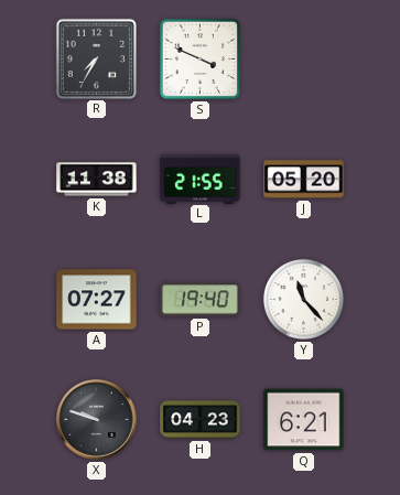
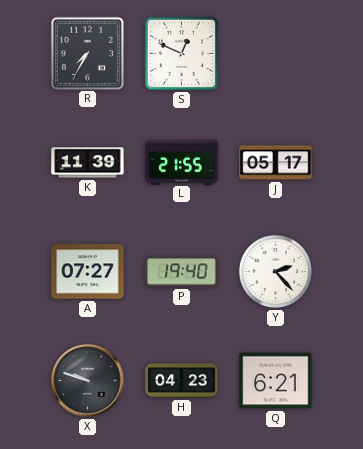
S: 3:49 -> 12:49 (181, 53)
K: 11:38 -> 11:39 (88, 163)
J: 05:20 -> 05:17 (276, 163)
Y: 11:23 -> 2:23 (275, 271)
